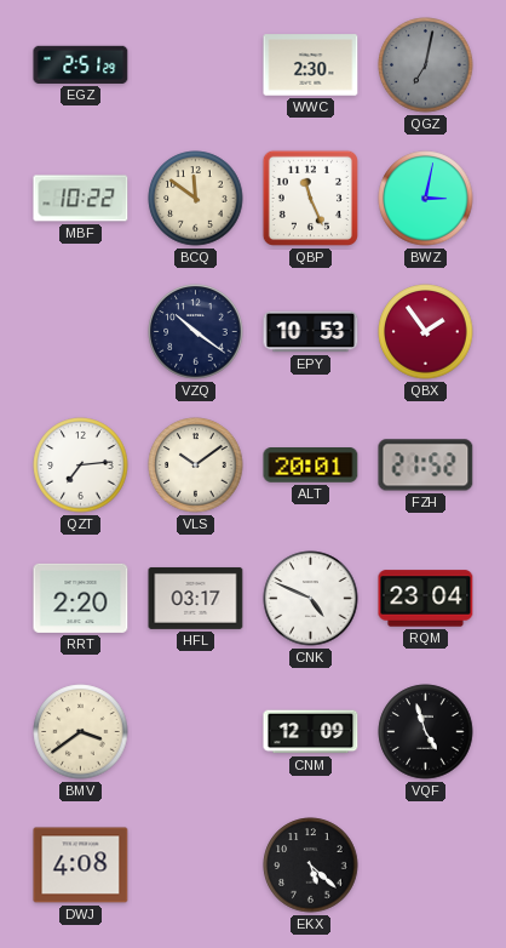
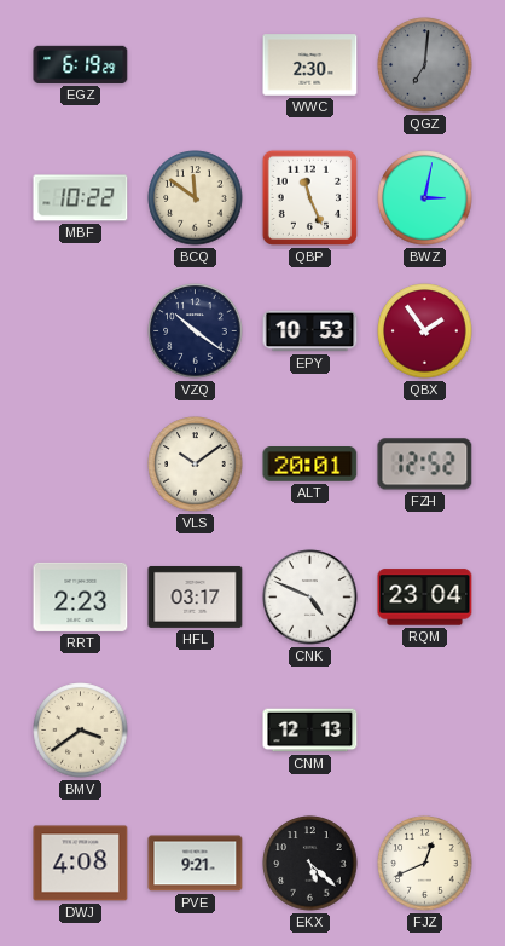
EGZ: 2:51 -> 6:19 (81, 64)
QGZ: 7:02 -> 7:01 (425, 65)
QZT: 7:14 -> none (81, 466)
FZH: 21:52 -> 12:52 (425, 465)
RRT: 2:20 -> 2:23 (81, 596)
CNM: 12:09 -> 12:13 (310, 731)
VQF: 4:57 -> none (426, 732)
PVE: none -> 9:21 (196, 864)
FJZ: none -> 12:41 (425, 864)
